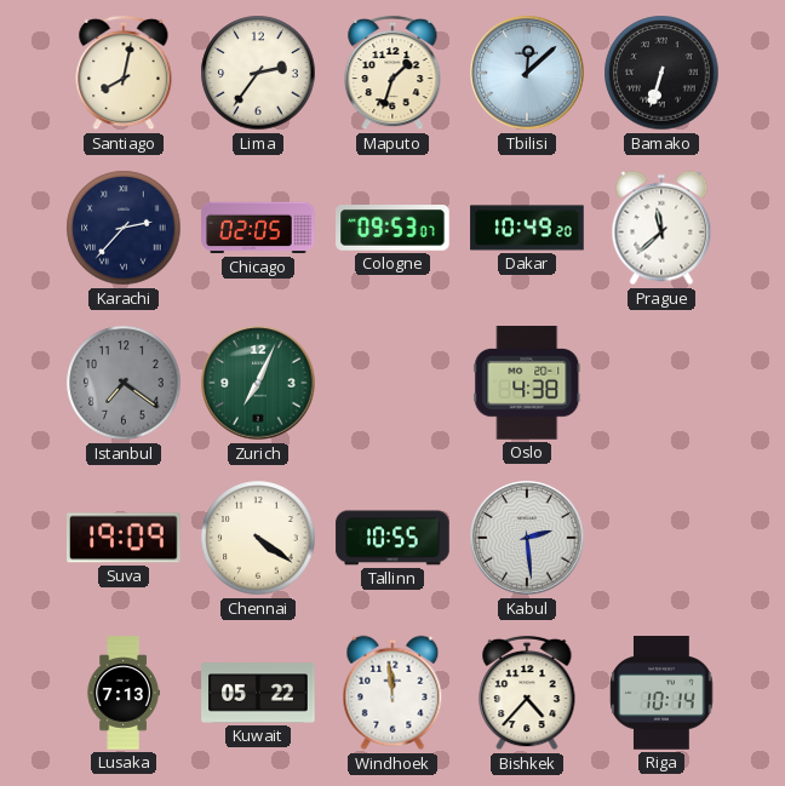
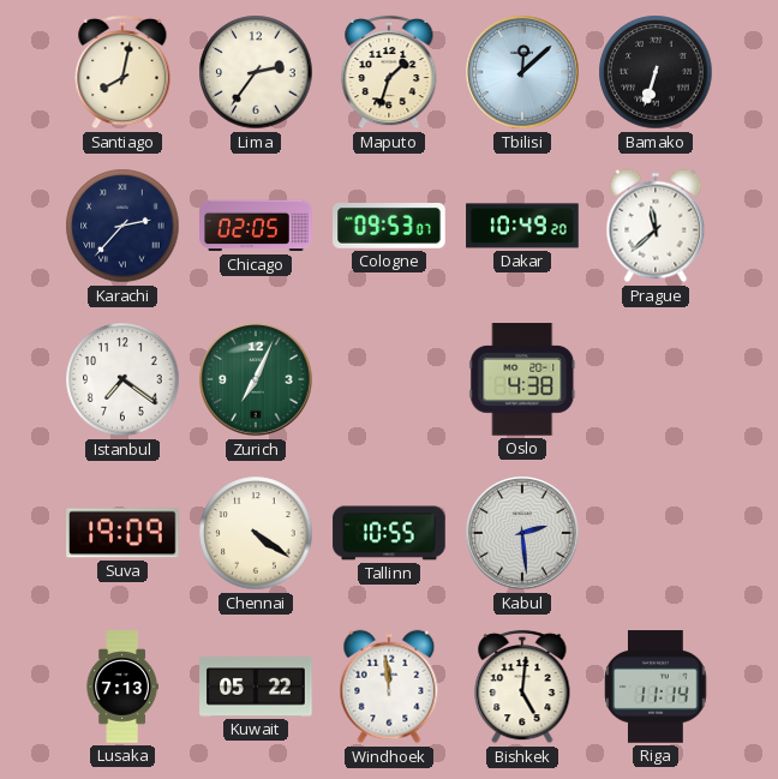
Istanbul dial: grey -> white (122, 379)
Bishkek: 4:37 -> 5:01 (522, 687)
Riga: 10:14 -> 11:14 (656, 687)
